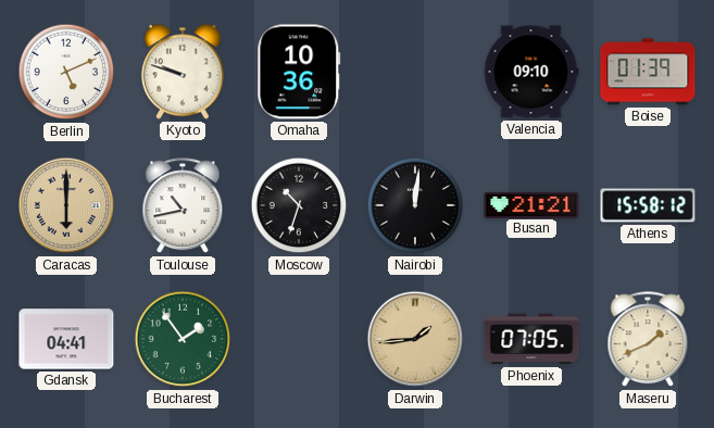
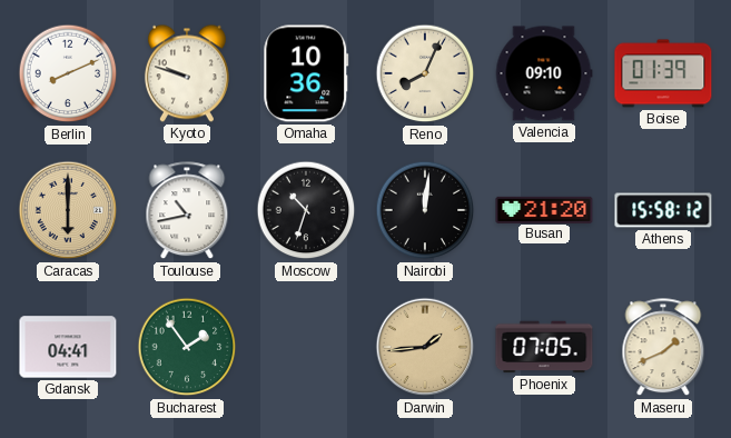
Berlin: 5:11 -> 8:11 (68, 73)
Reno: none -> 8:04 (425, 73)
Busan: 21:21 -> 21:20 (544, 209)
